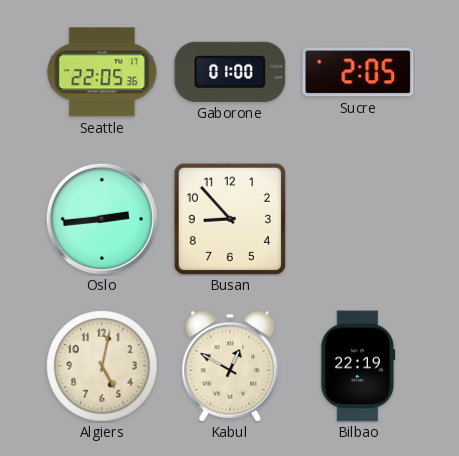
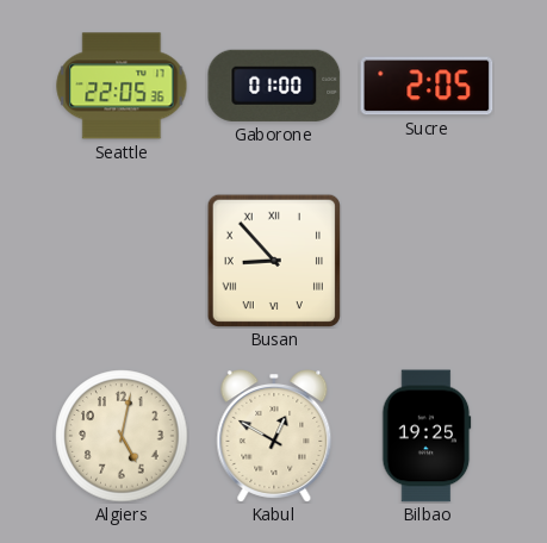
Oslo: 2:44 -> none (102, 219)
Busan numerals: Arabic -> Roman (274, 261)
Bilbao: 22:19 -> 19:25 (427, 436)
